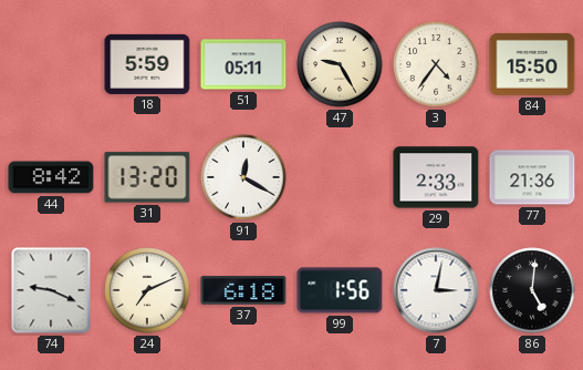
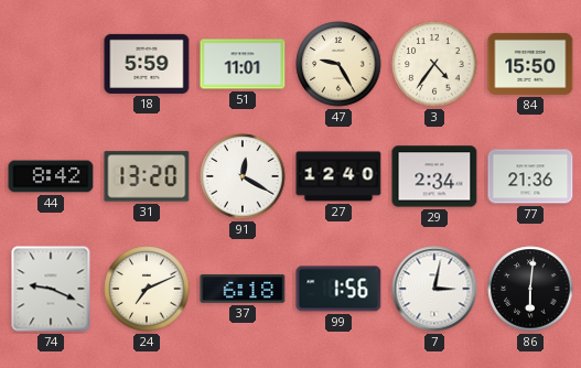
51: 05:11 -> 11:01 (243, 64)
27: none -> 12:40 (338, 176)
29: 2:33 -> 2:34 (434, 176)
86: 5:01 -> 6:01 (530, 289)
